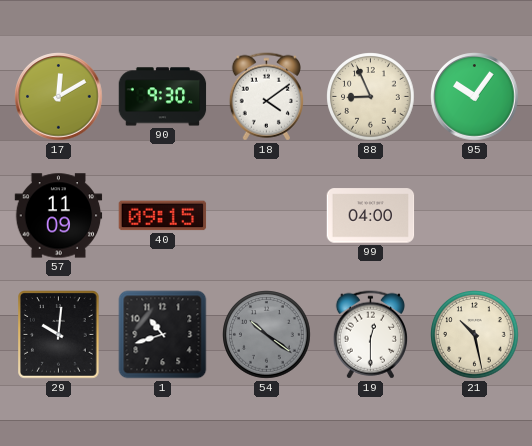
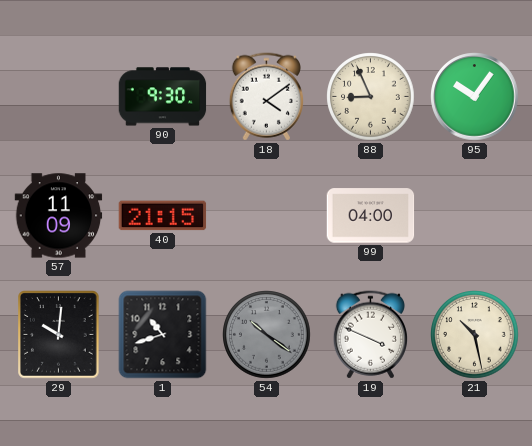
17: 12:10 -> none (59, 97)
40: 09:15 -> 21:15 (163, 216)
19: 12:30 -> 3:49 (370, 335)
